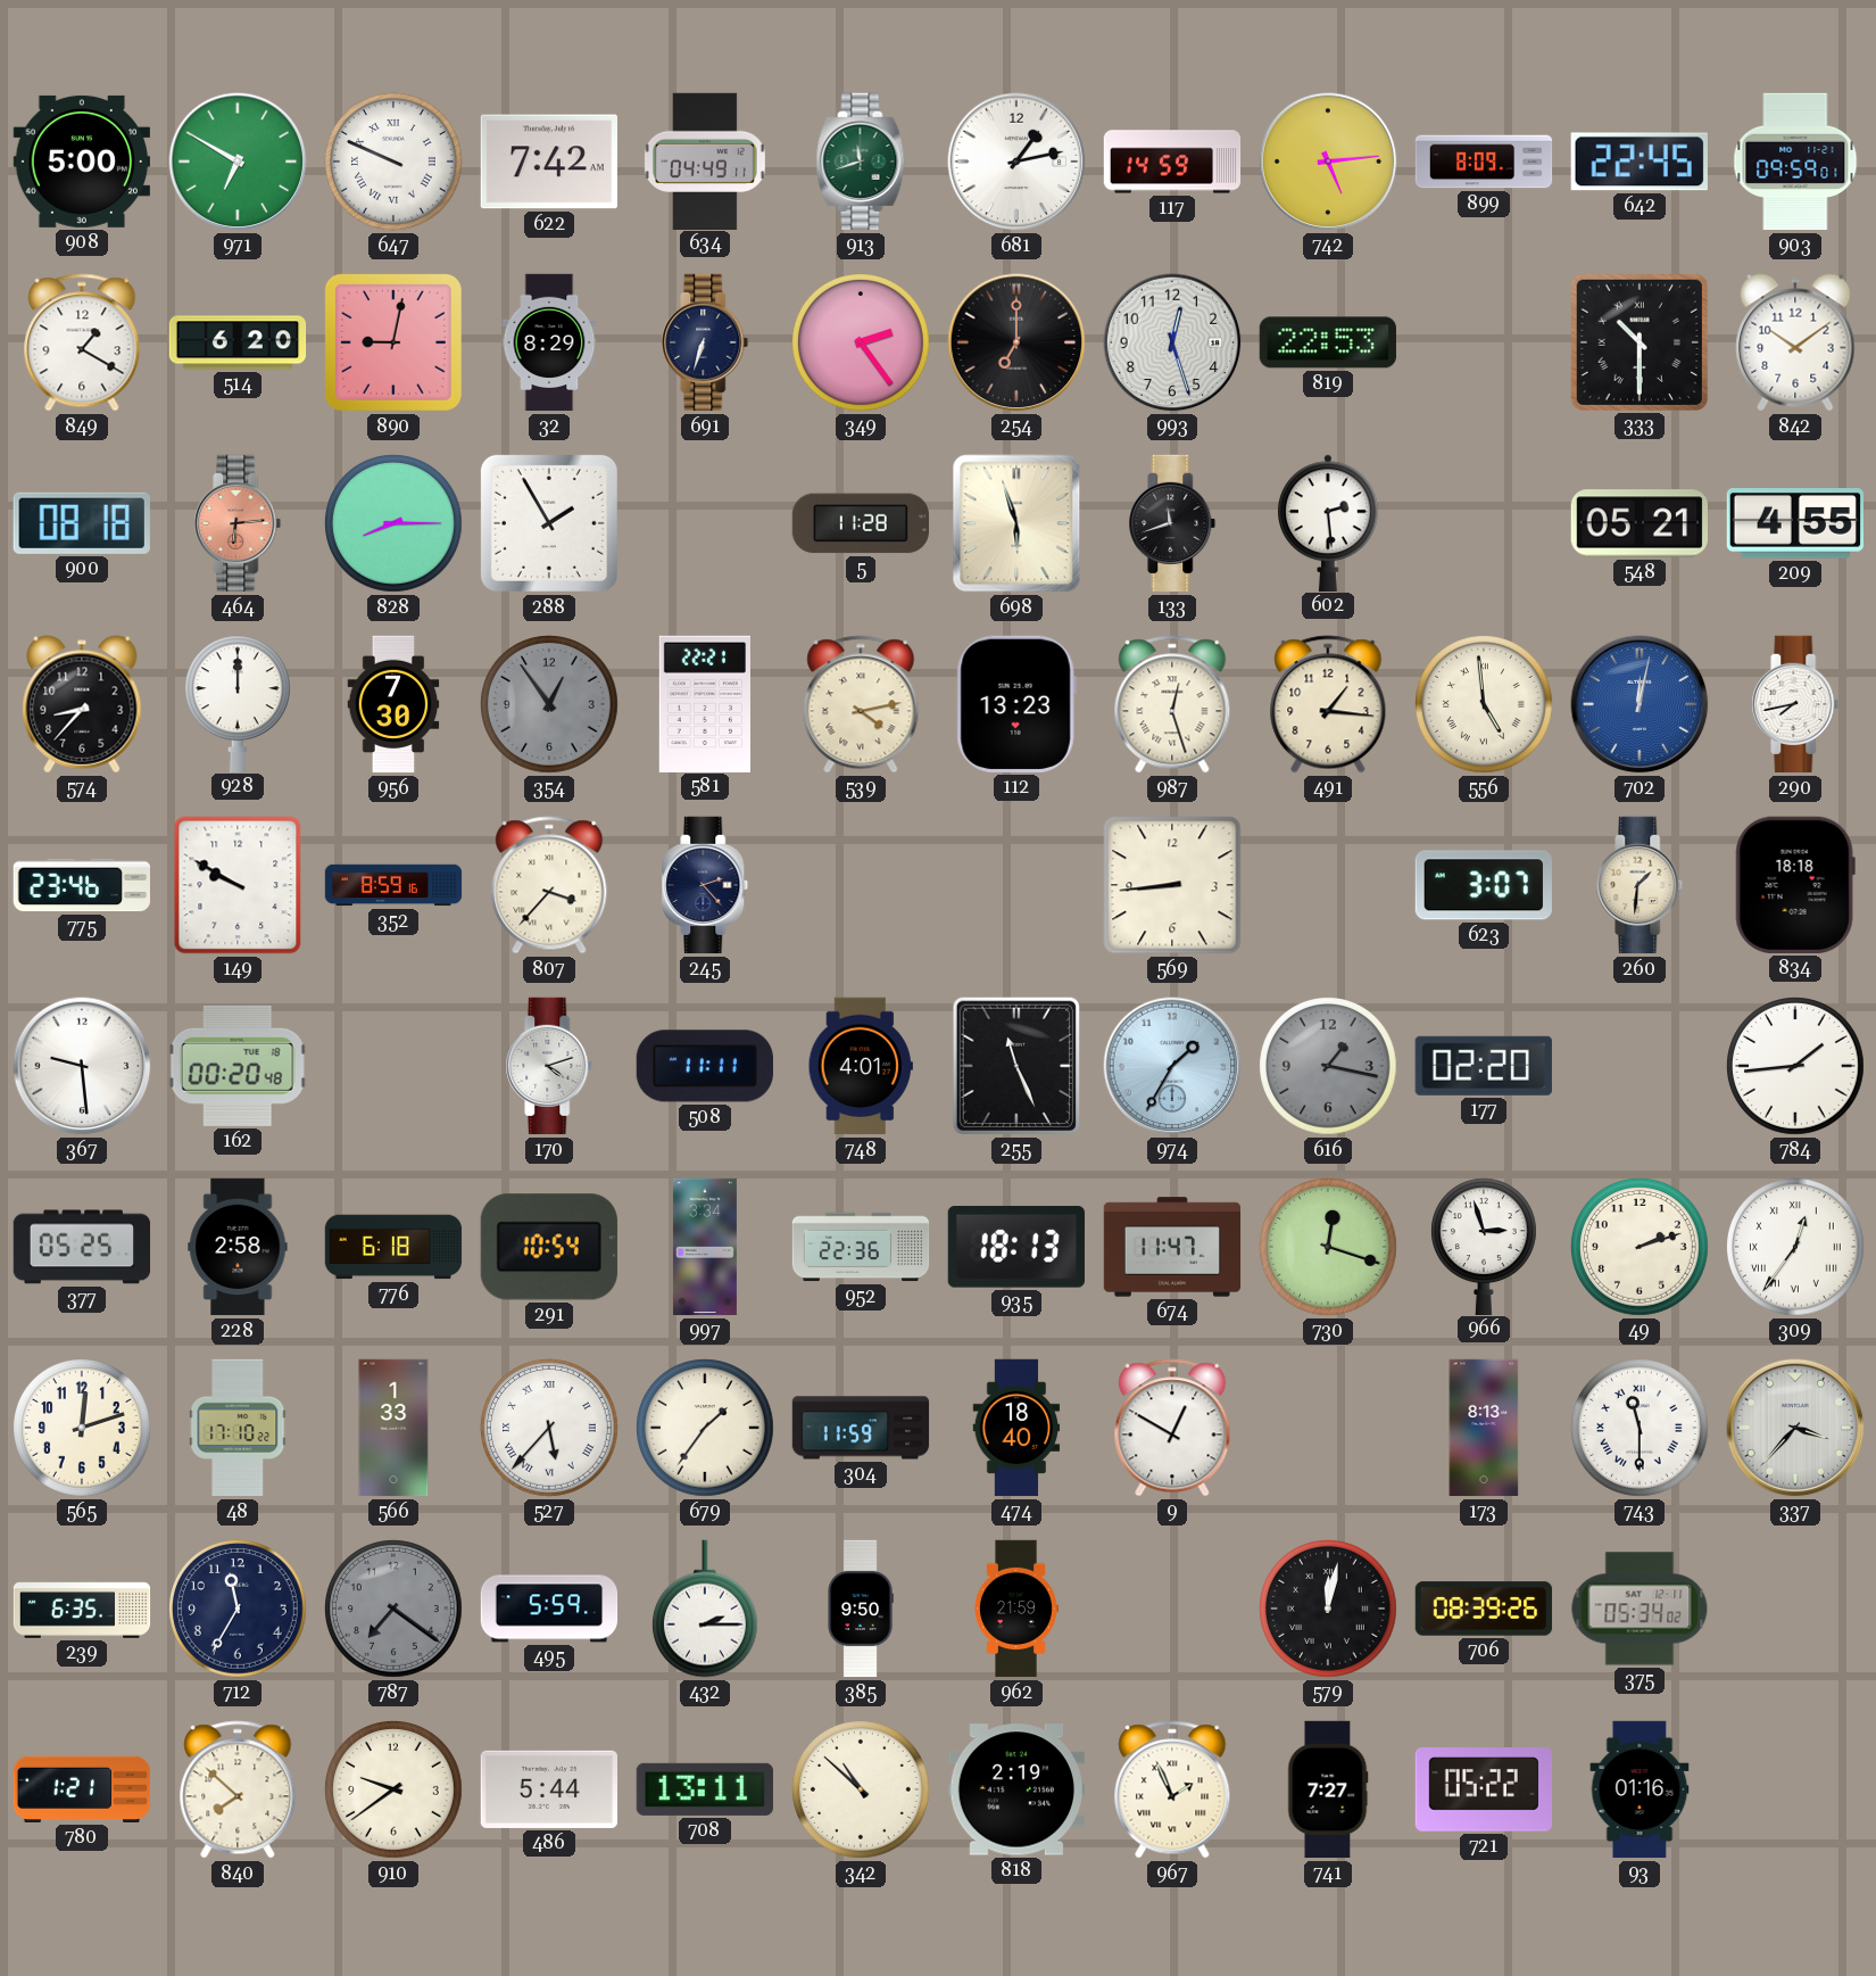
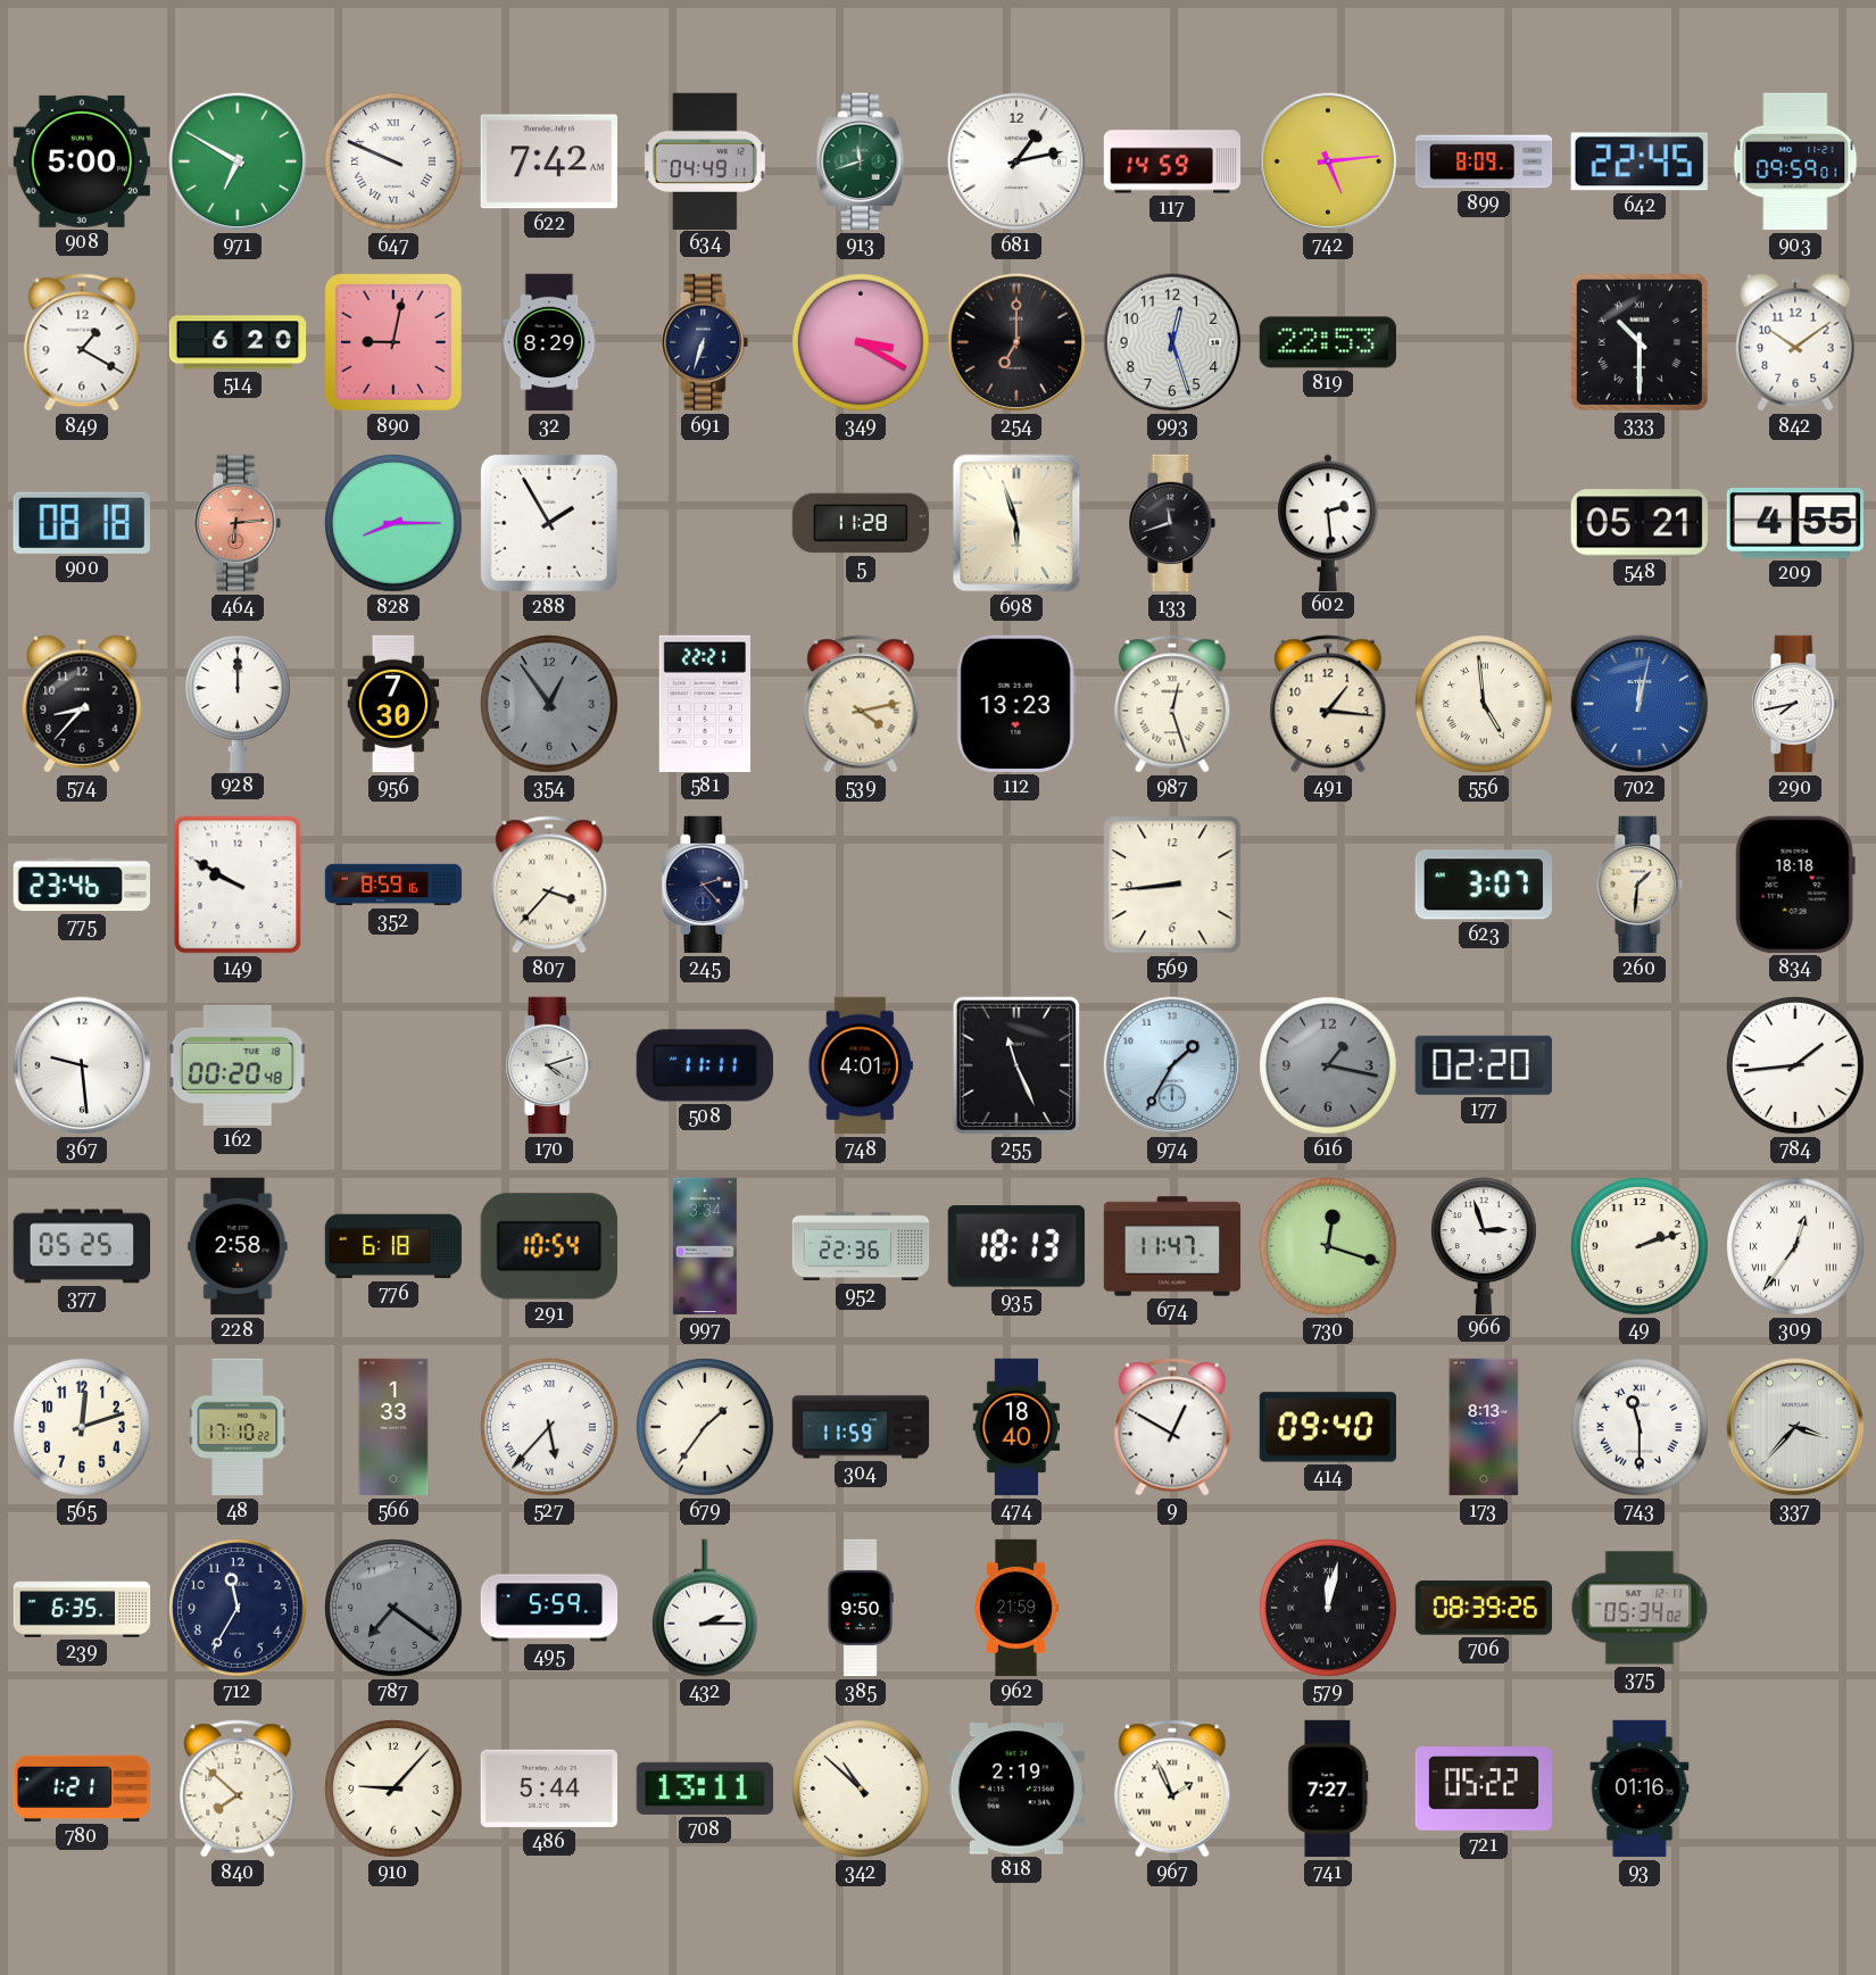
349: 2:24 -> 3:20 (862, 343)
414: none -> 09:40 (1327, 1427)
910: 9:39 -> 9:07 (395, 1790)
